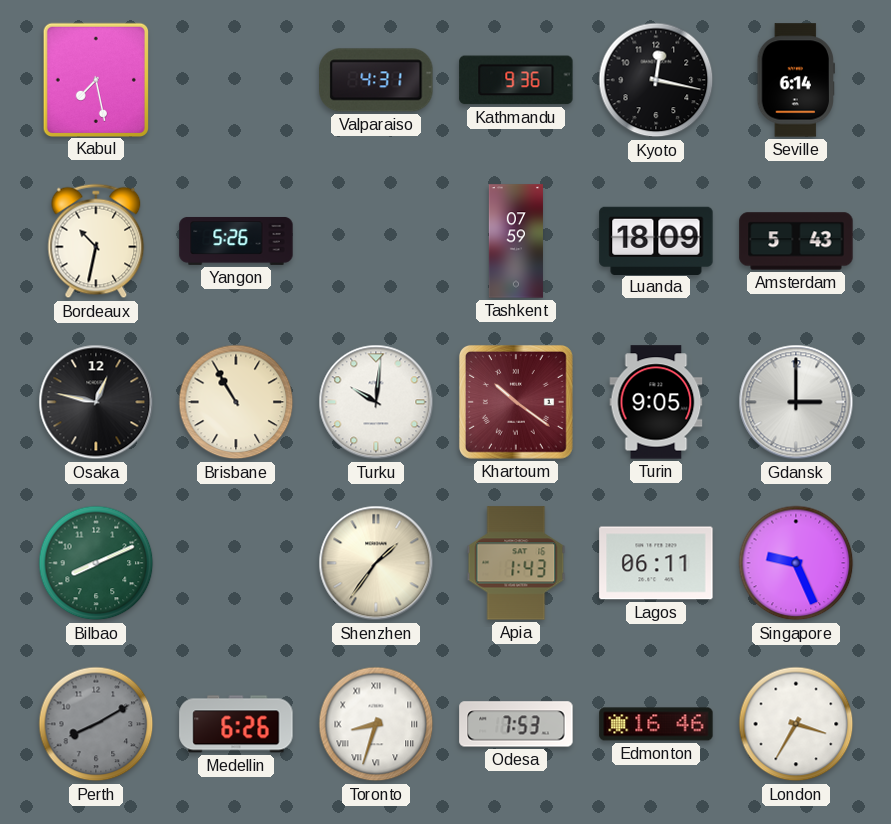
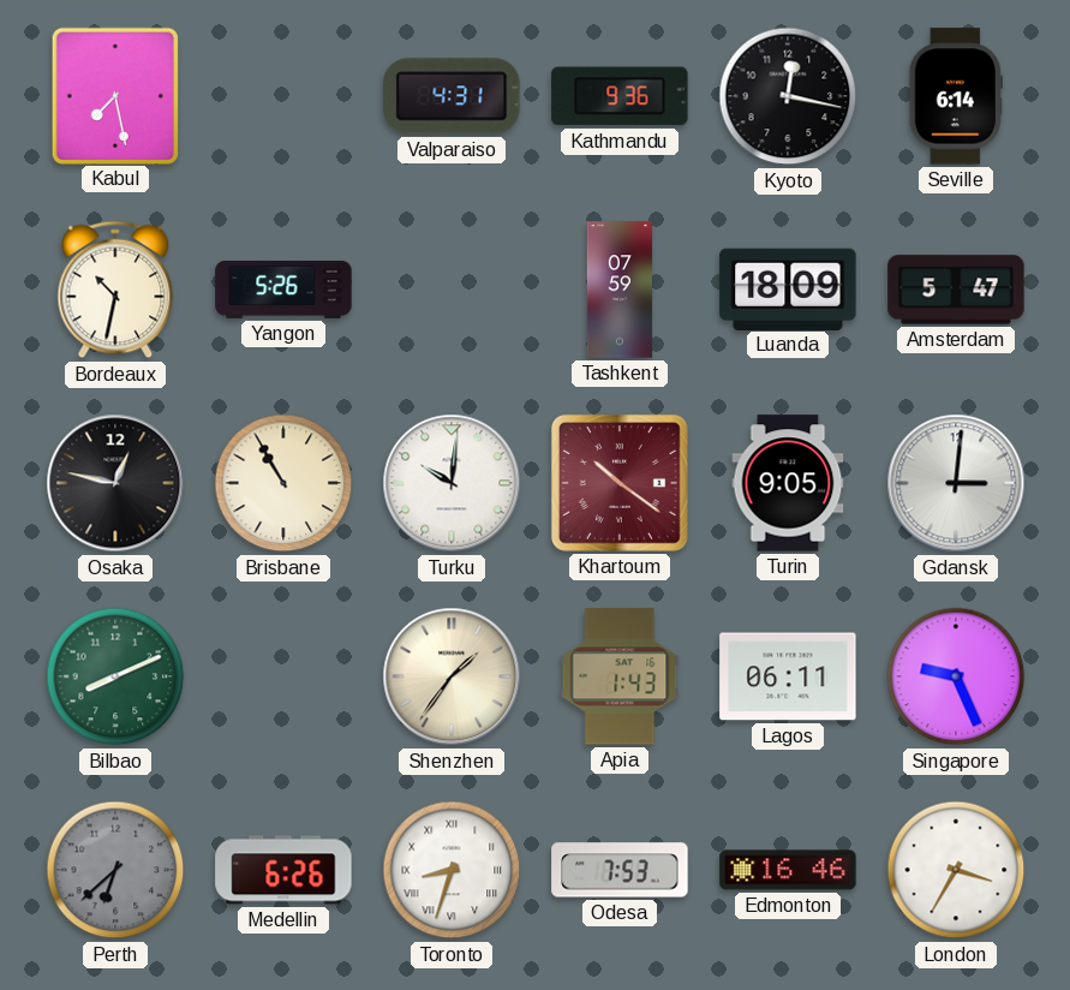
Amsterdam: 5:43 -> 5:47 (956, 290)
Gdansk: 3:00 -> 3:01 (956, 483)
Perth: 8:10 -> 6:38 (115, 870)
